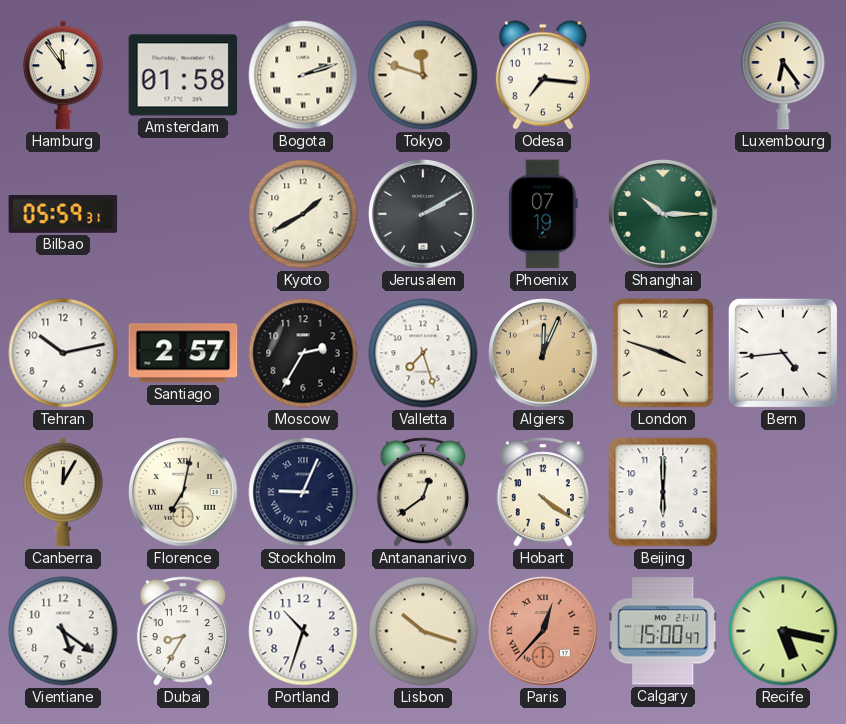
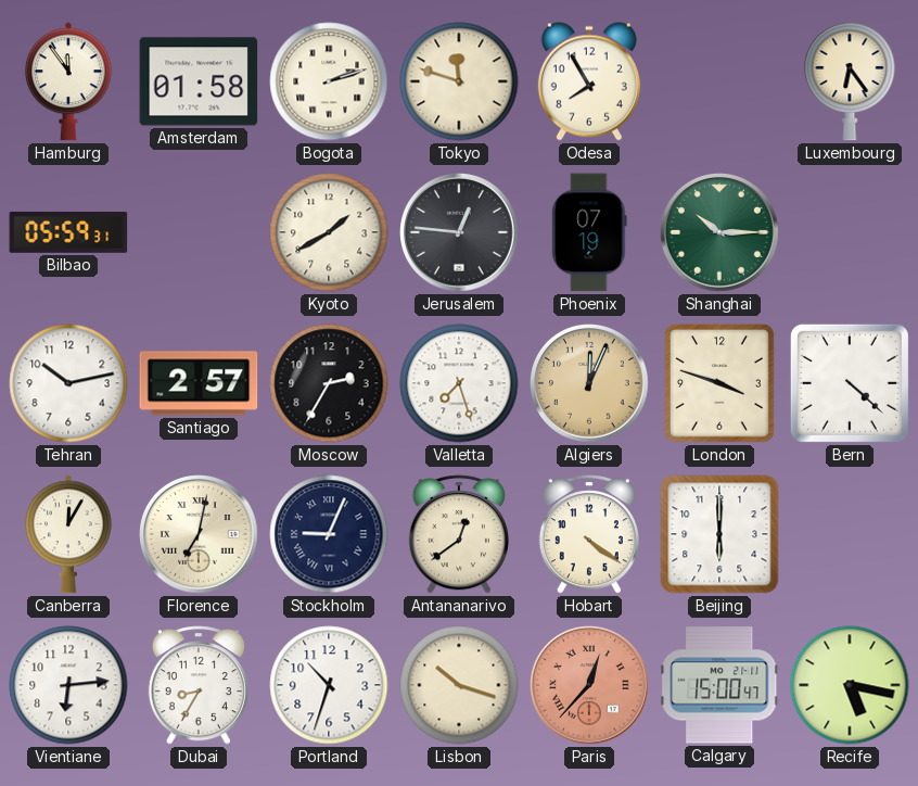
Odesa: 7:16 -> 7:55 (589, 81)
Jerusalem: 2:10 -> 12:46 (459, 232)
Bern: 4:44 -> 4:22 (850, 383)
Vientiane: 5:21 -> 6:14 (68, 685)
